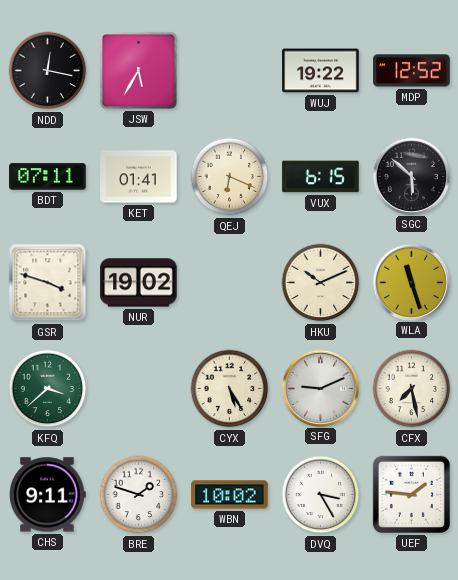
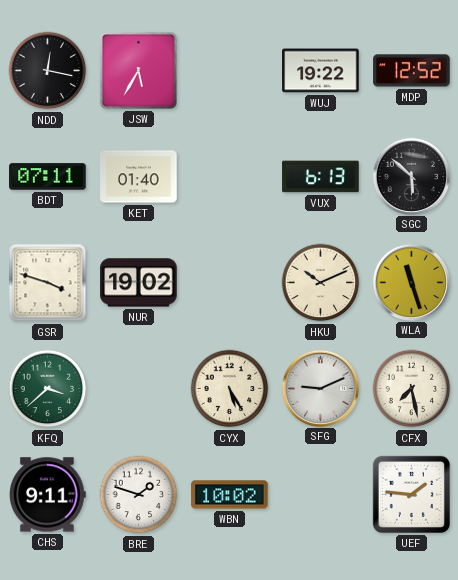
KET: 01:41 -> 01:40 (139, 177)
QEJ: 6:19 -> none (230, 177)
VUX: 6:15 -> 6:13 (321, 177)
DVQ: 3:25 -> none (321, 495)
